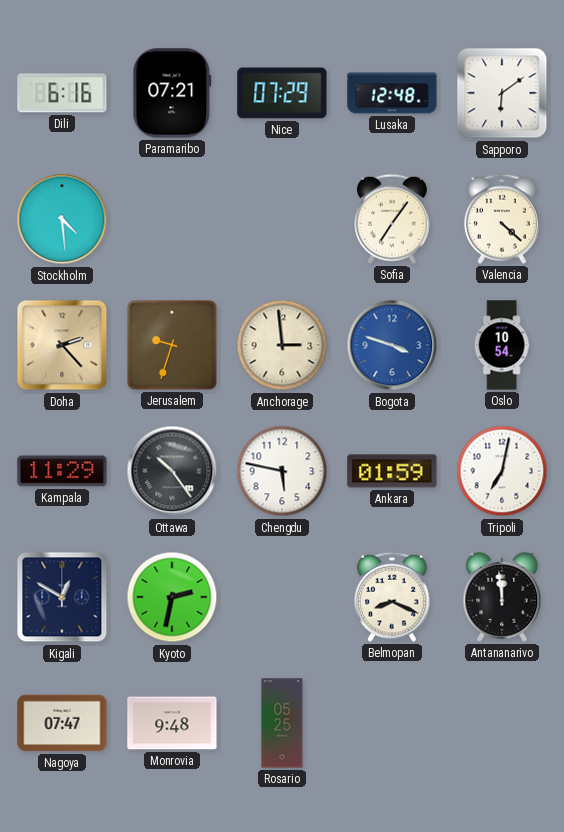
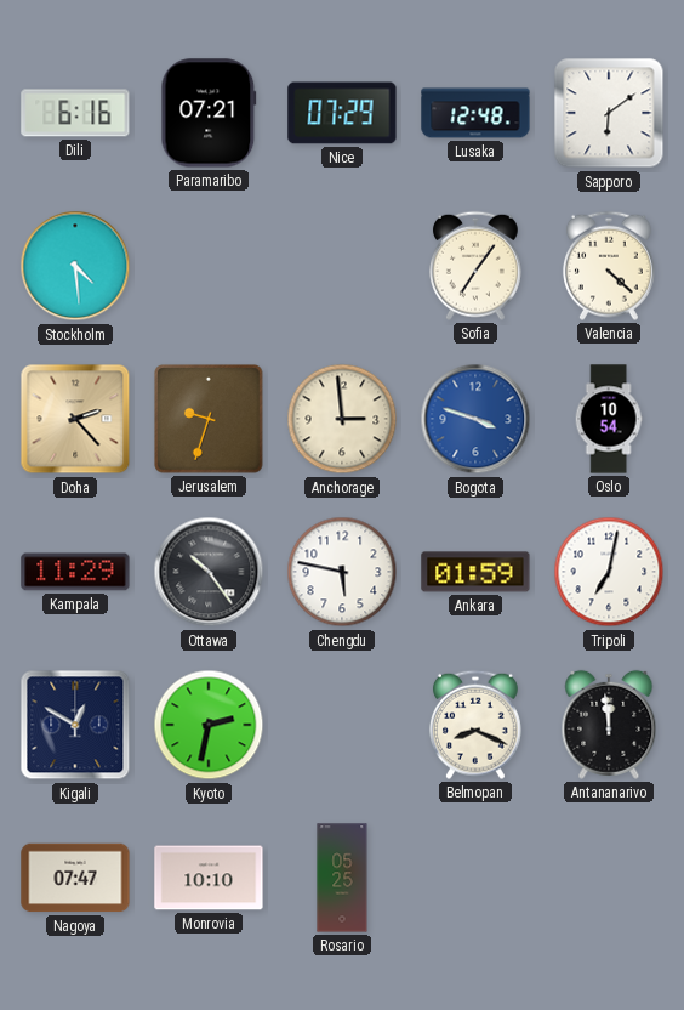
Monrovia: 9:48 -> 10:10 (209, 878)
